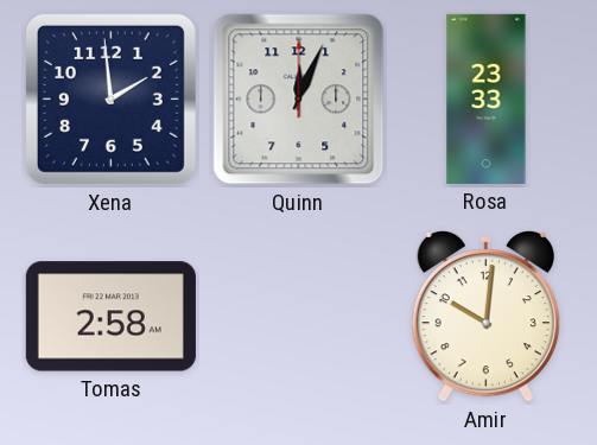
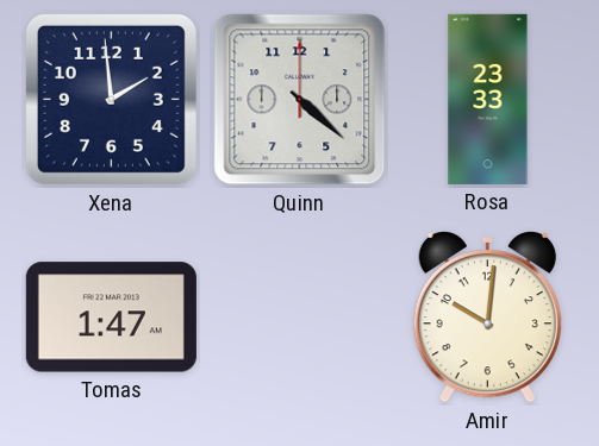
Quinn: 12:04 -> 4:22 (300, 100)
Tomas: 2:58 -> 1:47 (111, 318)
